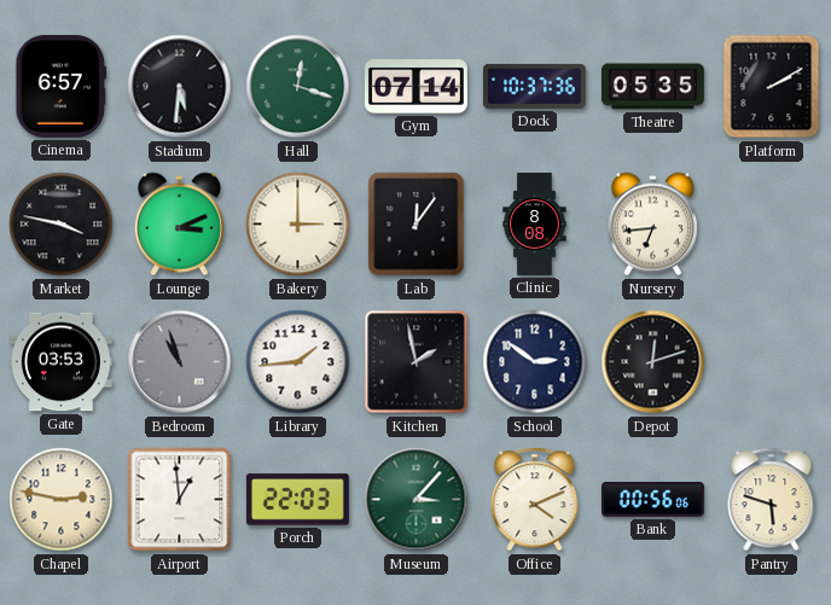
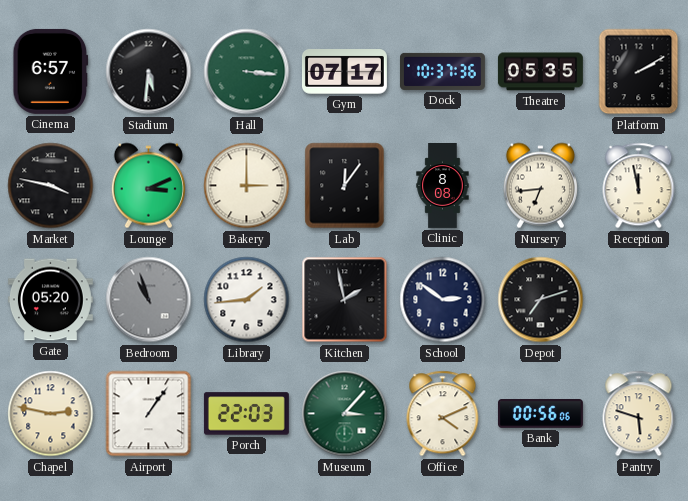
Hall: 12:18 -> 3:16 (247, 72)
Gym: 07:14 -> 07:17 (344, 72)
Reception: none -> 11:58 (639, 186)
Gate: 03:53 -> 05:20 (50, 300)
Depot: 12:12 -> 7:12 (541, 300)
Airport: 12:59 -> 1:06 (149, 414)
